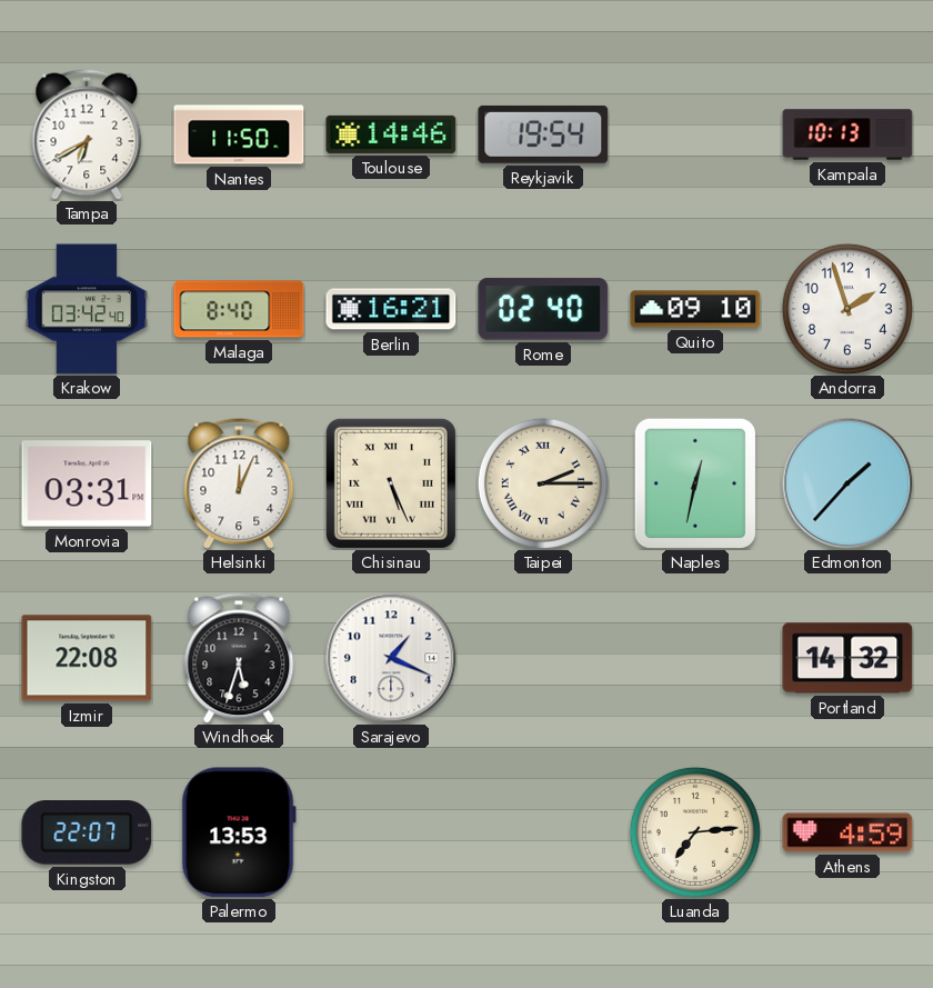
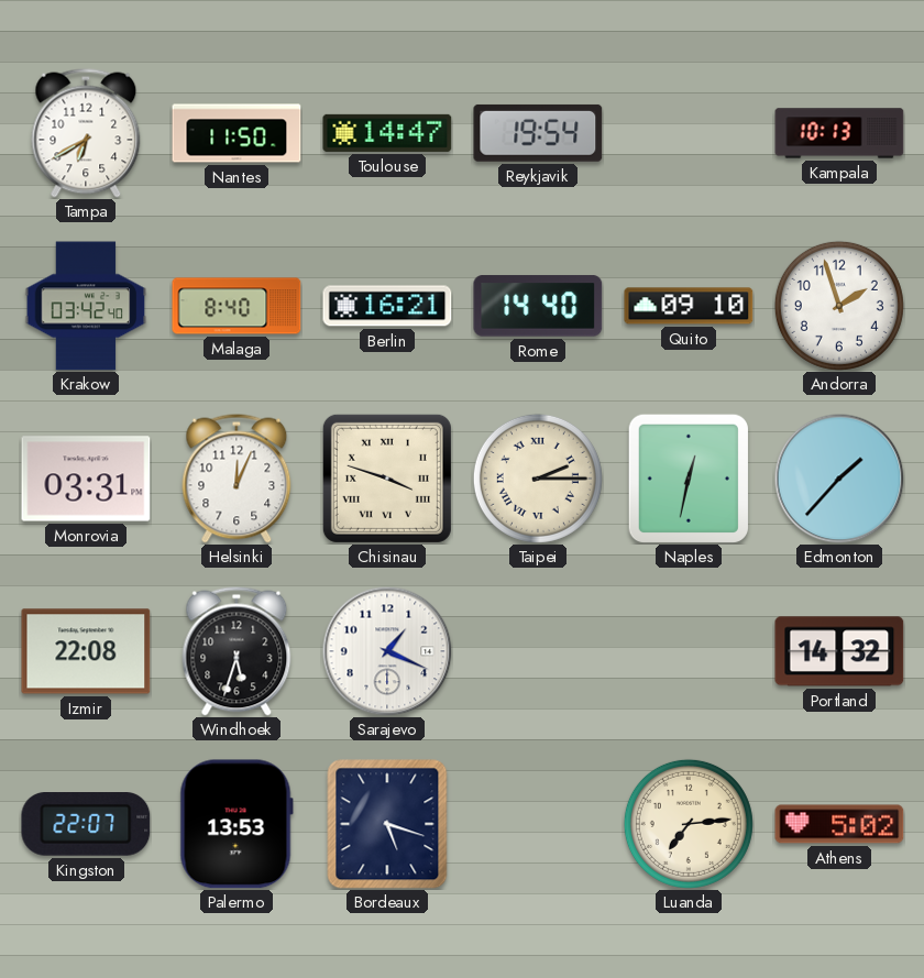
Toulouse: 14:46 -> 14:47 (387, 133)
Rome: 02:40 -> 14:40 (538, 306)
Chisinau: 5:26 -> 3:48 (387, 479)
Bordeaux: none -> 5:18 (387, 824)
Athens: 4:59 -> 5:02 (839, 824)
